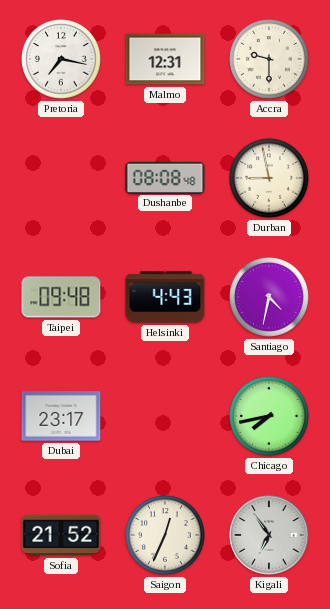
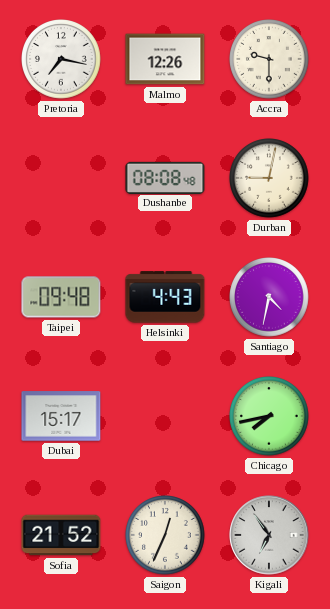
Malmo: 12:31 -> 12:26 (165, 59)
Durban: 8:58 -> 9:02 (270, 179)
Dubai: 23:17 -> 15:17 (61, 416)
